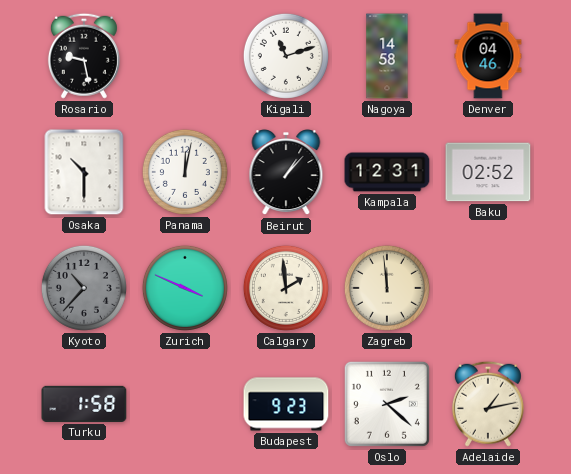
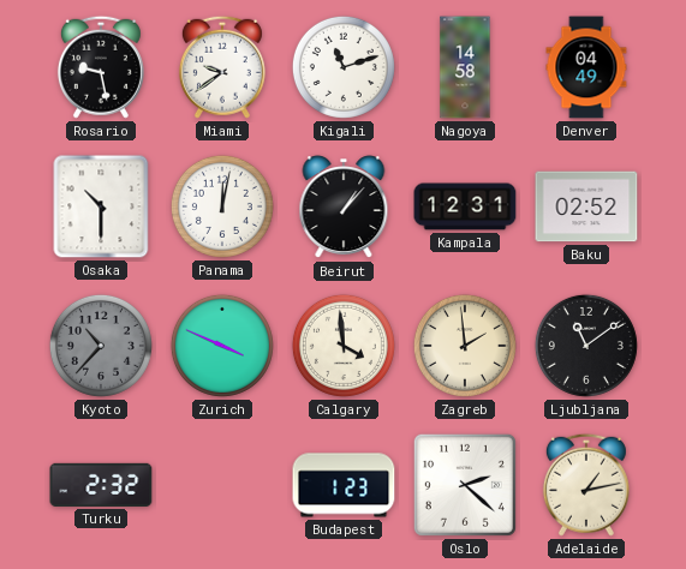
Miami: none -> 9:39 (222, 67)
Denver: 04:46 -> 04:49 (586, 67)
Calgary: 1:59 -> 3:59 (344, 346)
Zagreb: 11:59 -> 1:59 (465, 346)
Ljubljana: none -> 11:09 (586, 346)
Turku: 1:58 -> 2:32 (101, 485)
Budapest: 9:23 -> 1:23 (344, 485)
